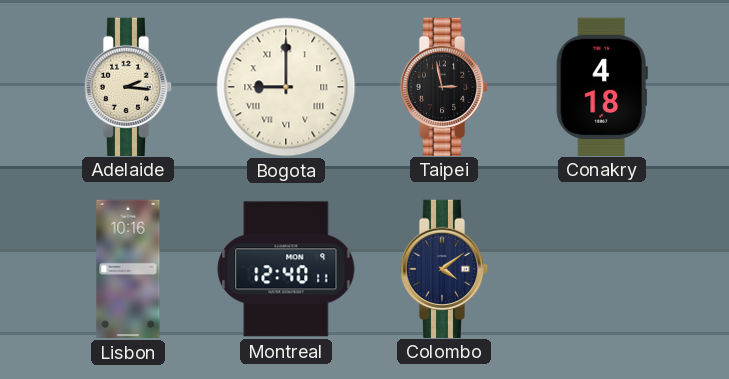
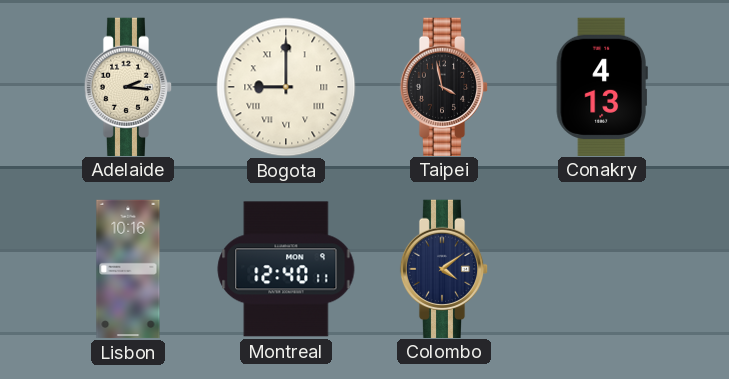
Taipei: 2:58 -> 3:58 (444, 86)
Conakry: 4:18 -> 4:13 (602, 86)
